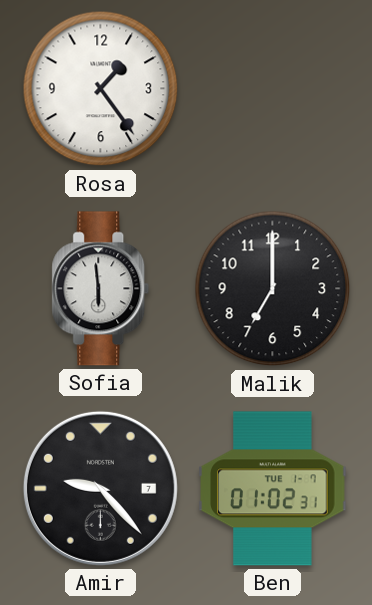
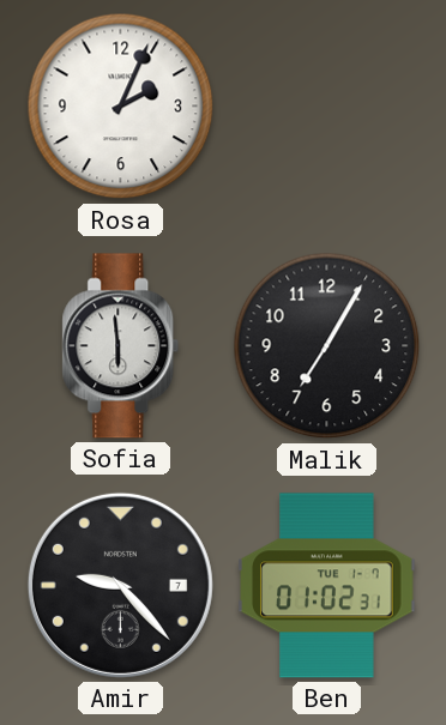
Rosa: 1:24 -> 2:04 (121, 107)
Malik: 7:00 -> 7:05 (327, 346)
